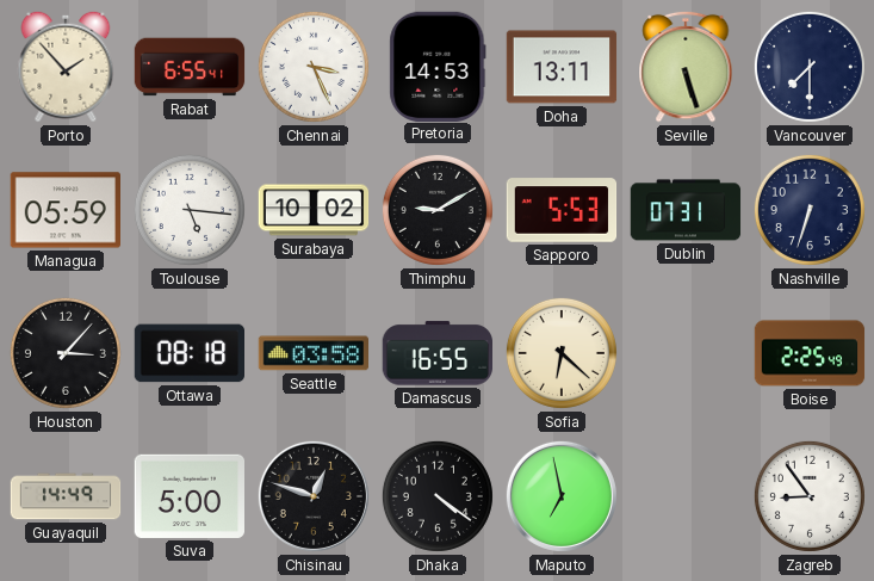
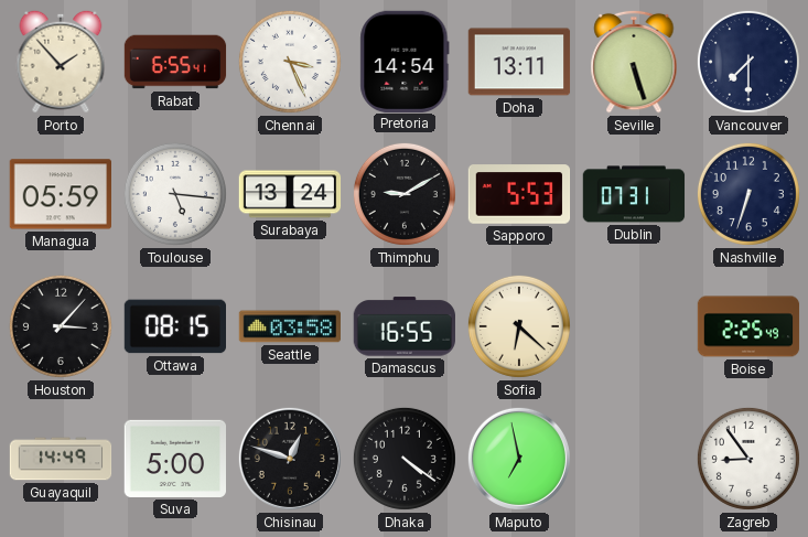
Pretoria: 14:53 -> 14:54 (405, 61)
Surabaya: 10:02 -> 13:24 (290, 194)
Ottawa: 08:18 -> 08:15 (174, 326)
